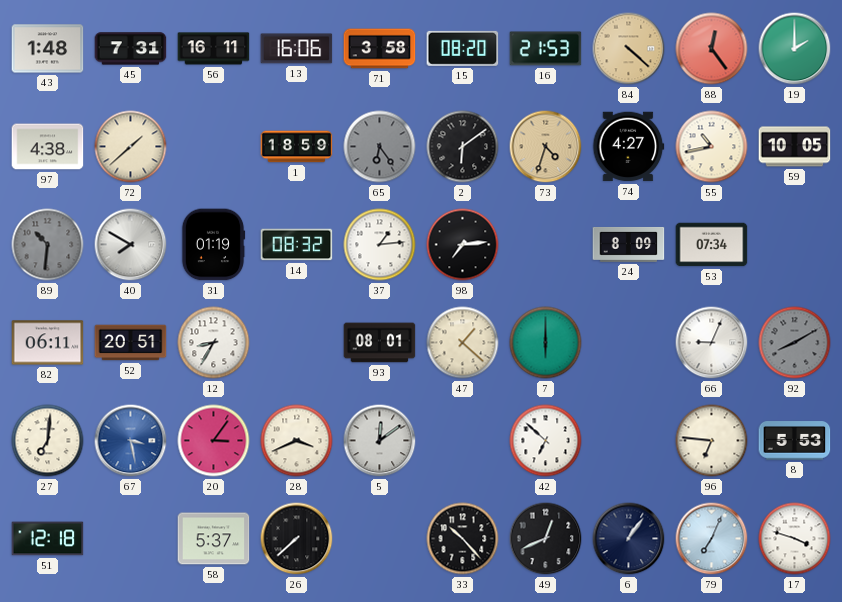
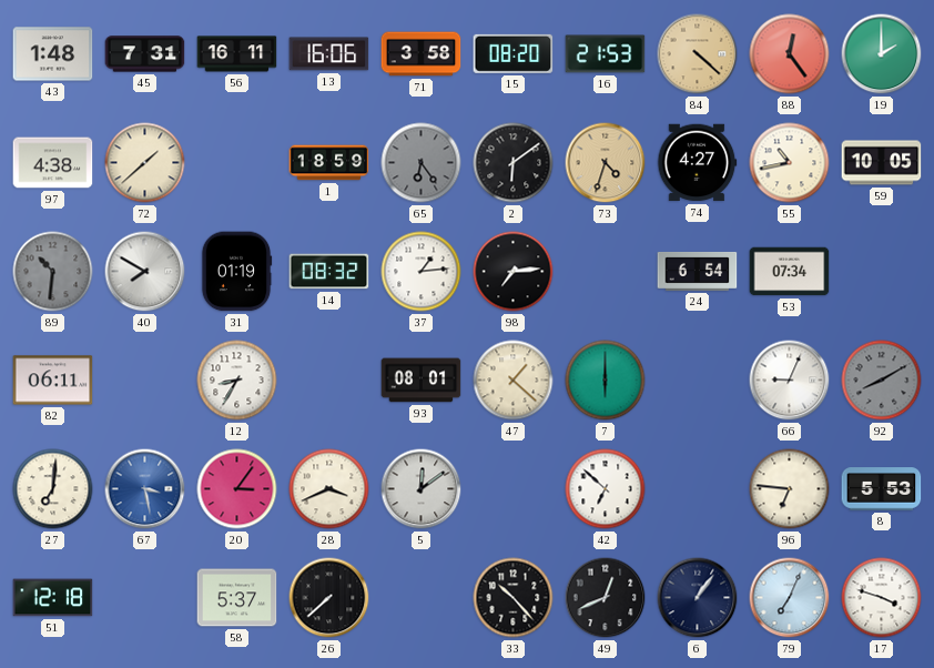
24: 8:09 -> 6:54 (698, 271)
52: 20:51 -> none (131, 343)
